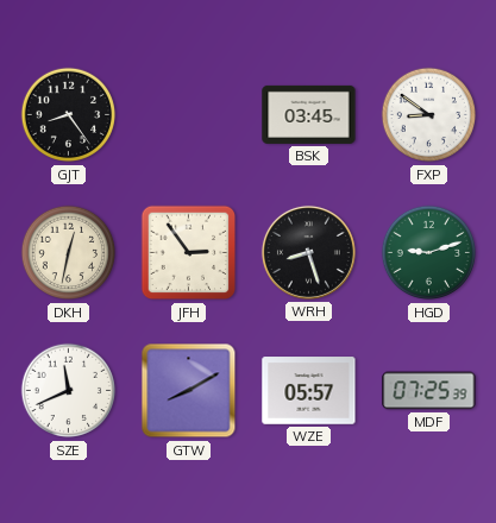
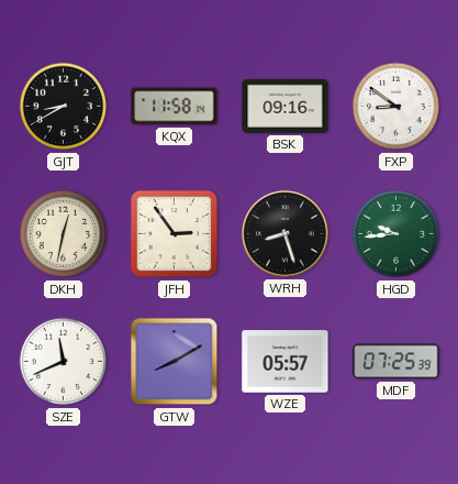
GJT: 8:24 -> 8:40 (64, 107)
KQX: none -> 11:58 (175, 107)
BSK: 03:45 -> 09:16 (286, 106)
HGD: 9:12 -> 9:44 (396, 234)
